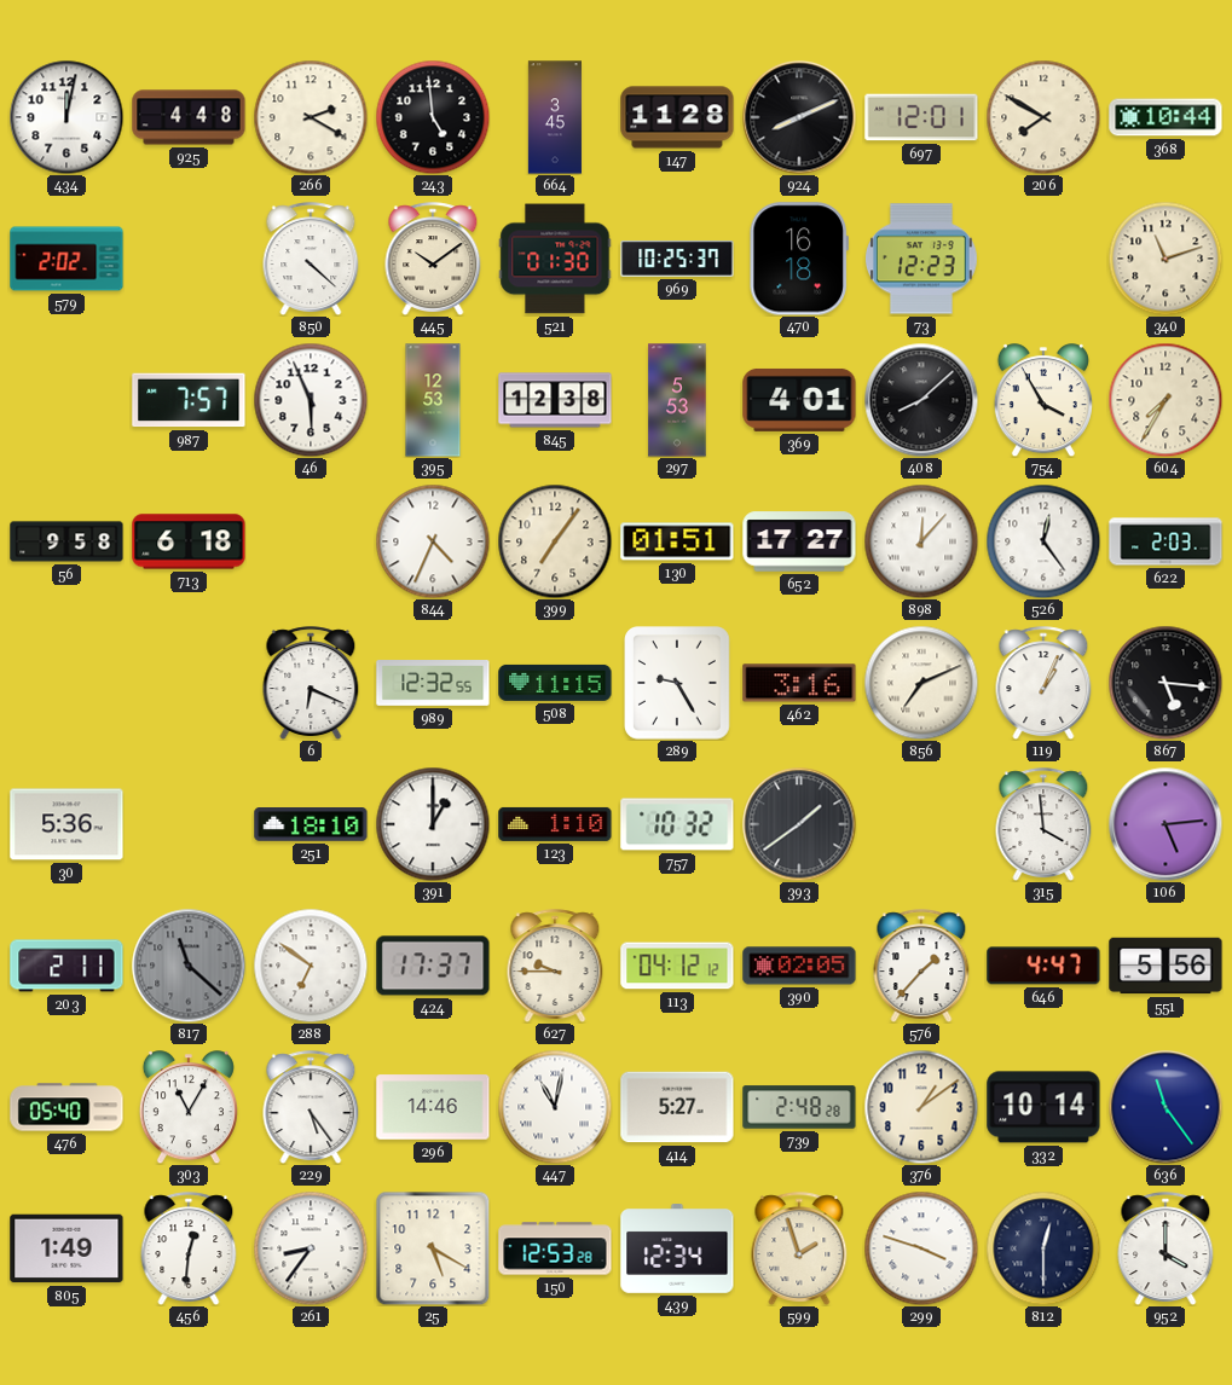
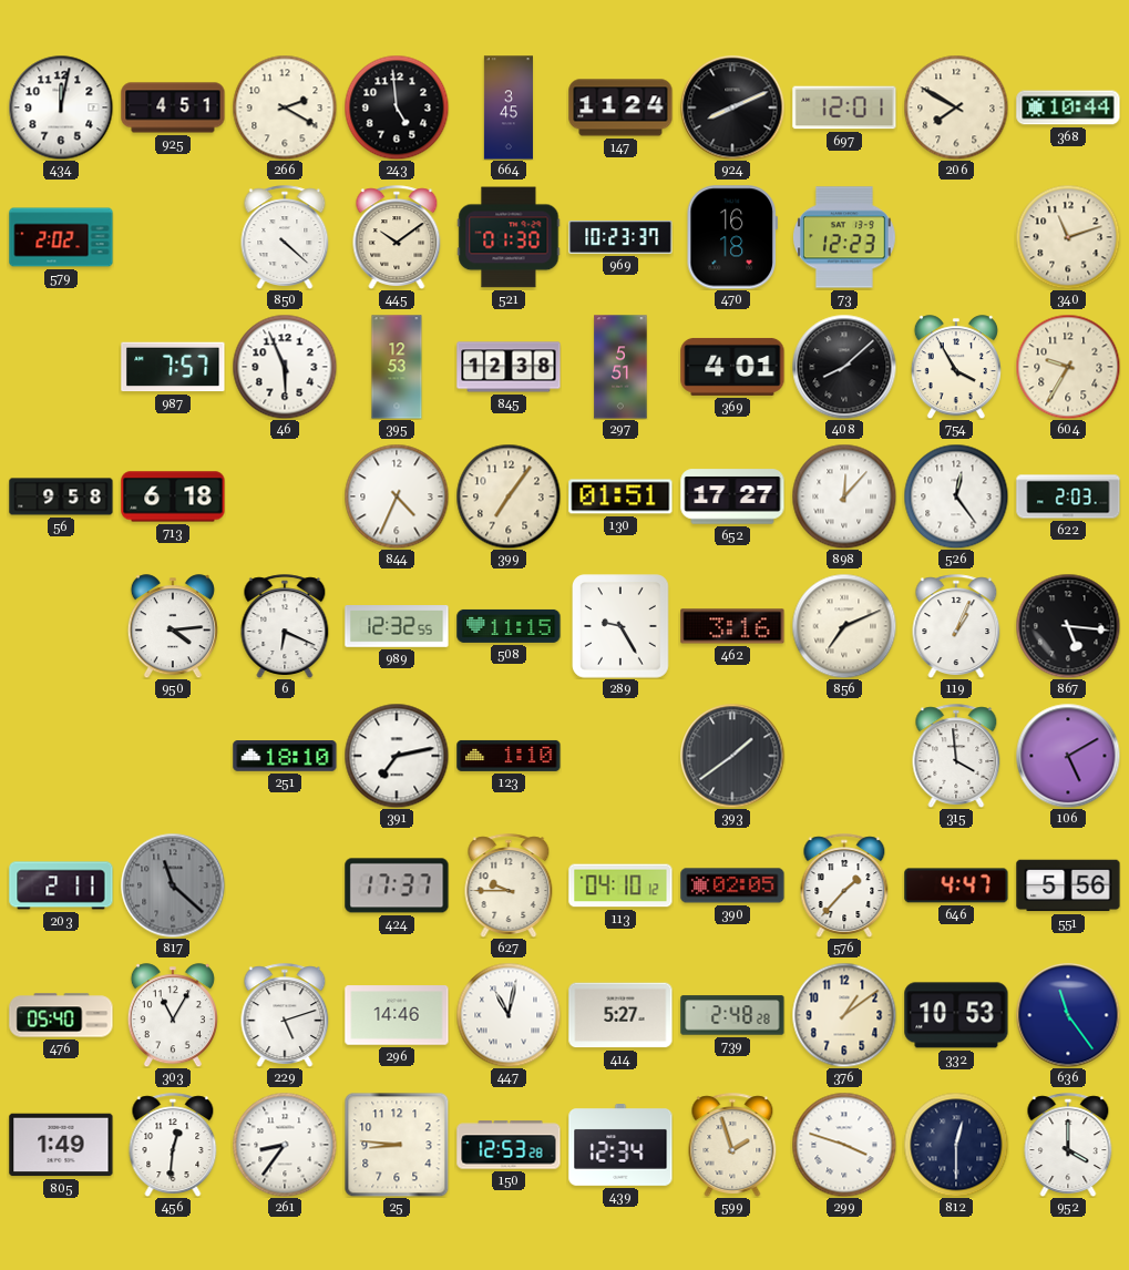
925: 4:48 -> 4:51 (173, 107)
147: 11:28 -> 11:24 (620, 107)
969: 10:25 -> 10:23 (620, 238)
297: 5:53 -> 5:51 (620, 367)
604: 7:35 -> 9:35 (1068, 367)
950: none -> 4:14 (173, 626)
30: 5:36 -> none (66, 824)
391: 1:00 -> 7:13 (397, 756)
757: 10:32 -> none (677, 824)
106: 5:14 -> 5:10 (1068, 756)
288: 6:51 -> none (311, 966)
113: 04:12 -> 04:10 (620, 885)
229: 5:24 -> 5:12 (285, 1015)
332: 10:14 -> 10:53 (956, 1015)
25: 5:20 -> 8:46 (397, 1145)
